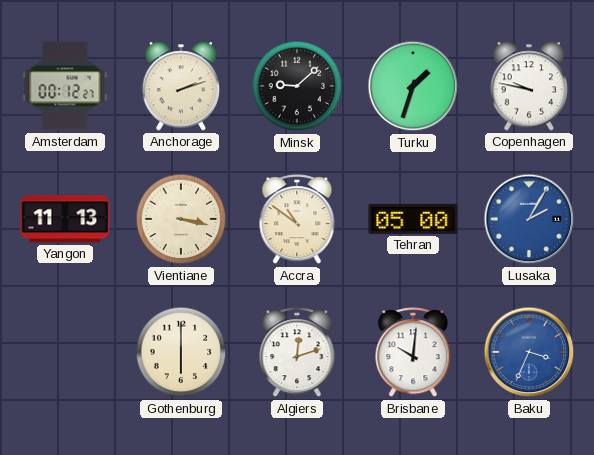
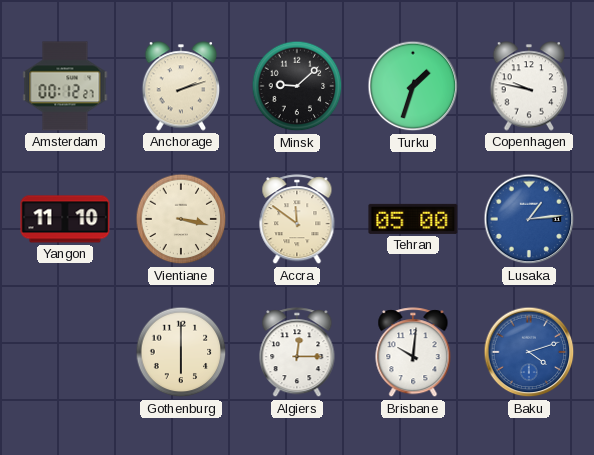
Yangon: 11:13 -> 11:10 (65, 219)
Accra: 10:51 -> 11:51 (297, 220)
Lusaka: 2:05 -> 1:14 (529, 219)
Algiers: 12:12 -> 12:15 (297, 353)
Baku: 3:34 -> 4:12 (529, 352)
